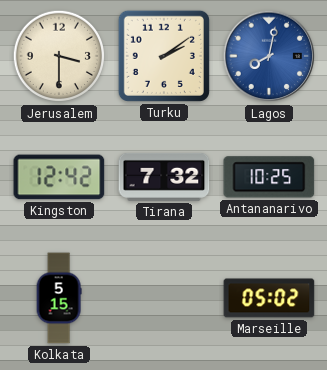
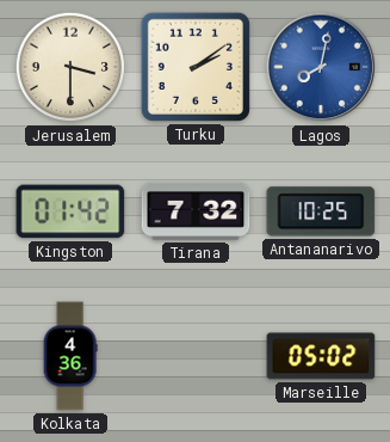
Kingston: 12:42 -> 01:42 (70, 211)
Kolkata: 5:15 -> 4:36 (70, 356)
